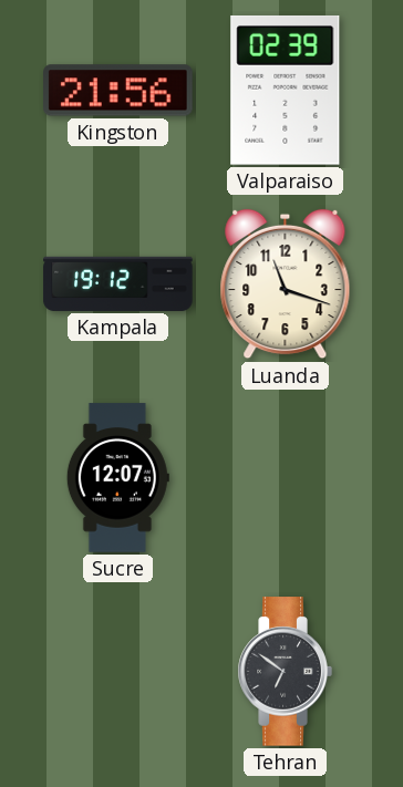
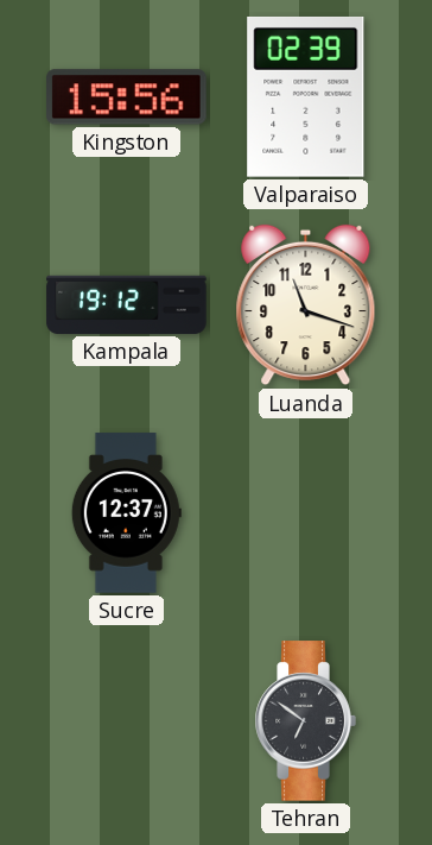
Kingston: 21:56 -> 15:56 (127, 97)
Sucre: 12:07 -> 12:37 (126, 513)
